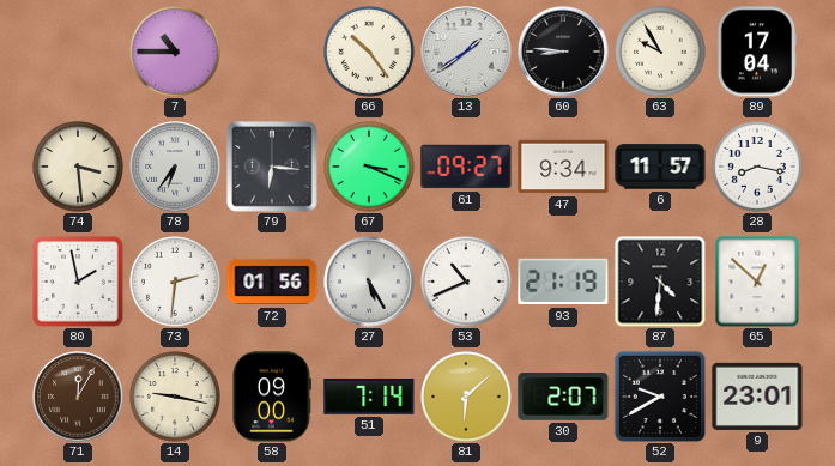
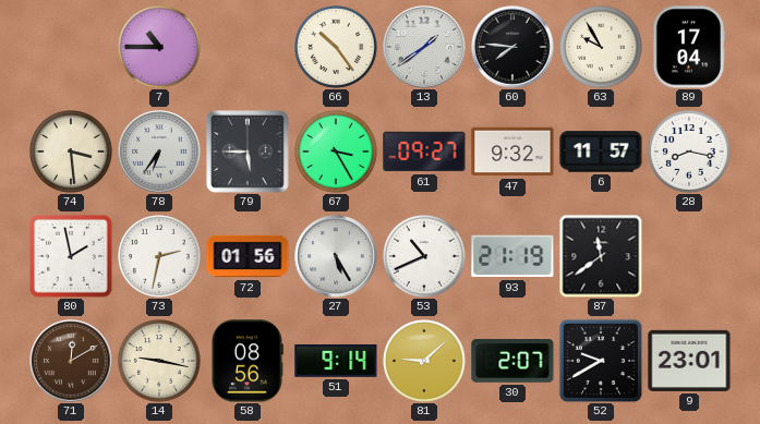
60: 8:46 -> 7:46 (512, 47)
79: 6:16 -> 5:45 (248, 152)
67: 3:19 -> 3:25 (337, 153)
47: 9:34 -> 9:32 (512, 152)
73: 2:31 -> 2:32 (160, 257)
87: 4:31 -> 11:39 (601, 256)
65: 12:52 -> none (757, 282)
71: 12:05 -> 12:10 (71, 361)
58: 09:00 -> 08:56 (246, 361)
51: 7:14 -> 9:14 (336, 361)
81: 6:08 -> 9:08 (425, 362)
